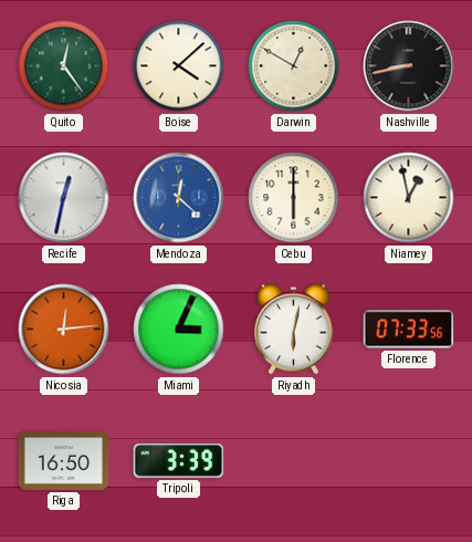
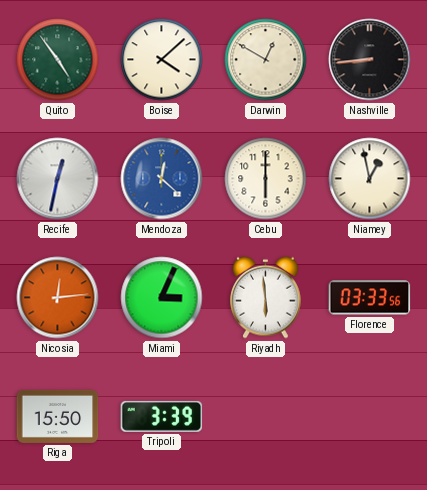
Quito: 12:24 -> 4:54 (58, 60)
Nashville: 8:43 -> 8:44 (370, 60)
Riyadh: 6:02 -> 5:59 (266, 297)
Florence: 07:33 -> 03:33 (370, 298)
Riga: 16:50 -> 15:50 (58, 416)
